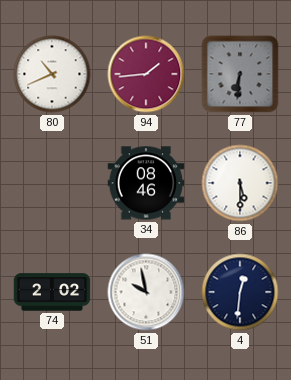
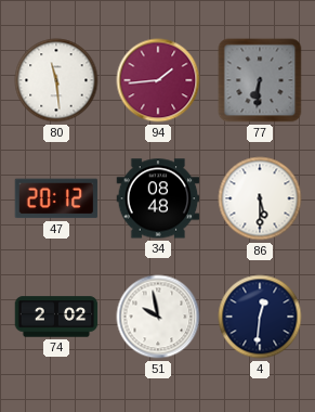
80: 10:41 -> 11:29 (56, 80)
47: none -> 20:12 (56, 198)
34: 08:46 -> 08:48 (158, 198)
